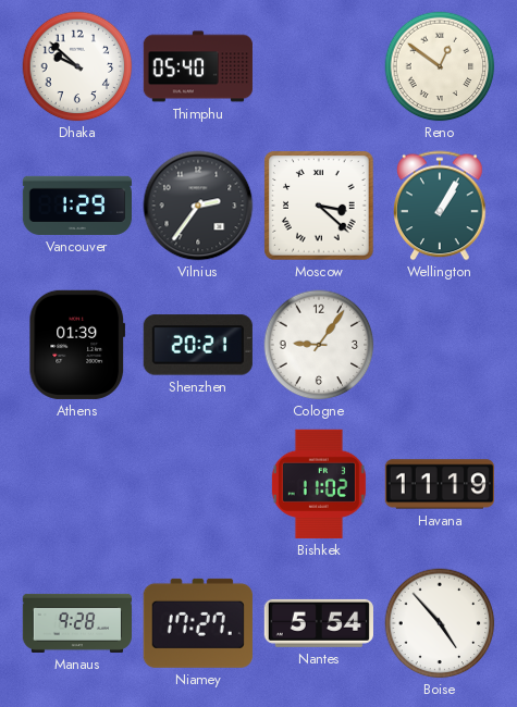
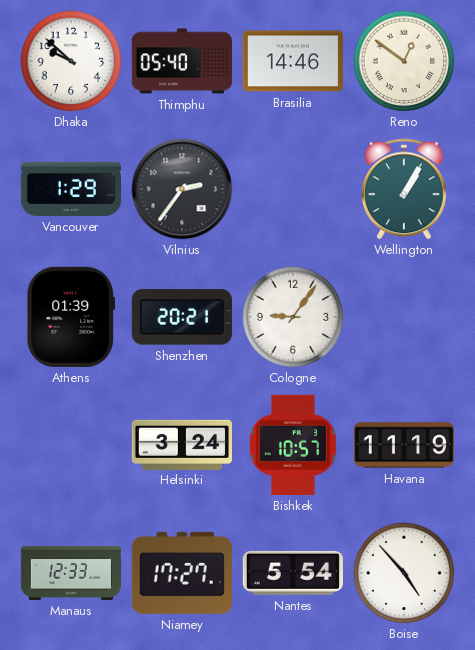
Brasilia: none -> 14:46 (293, 61)
Moscow: 3:22 -> none (319, 206)
Helsinki: none -> 3:24 (181, 444)
Bishkek: 11:02 -> 10:57 (293, 445)
Manaus: 9:28 -> 12:33 (70, 573)
